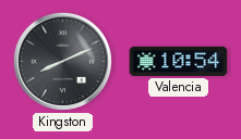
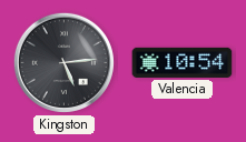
Kingston: 8:11 -> 5:14 (63, 62)
